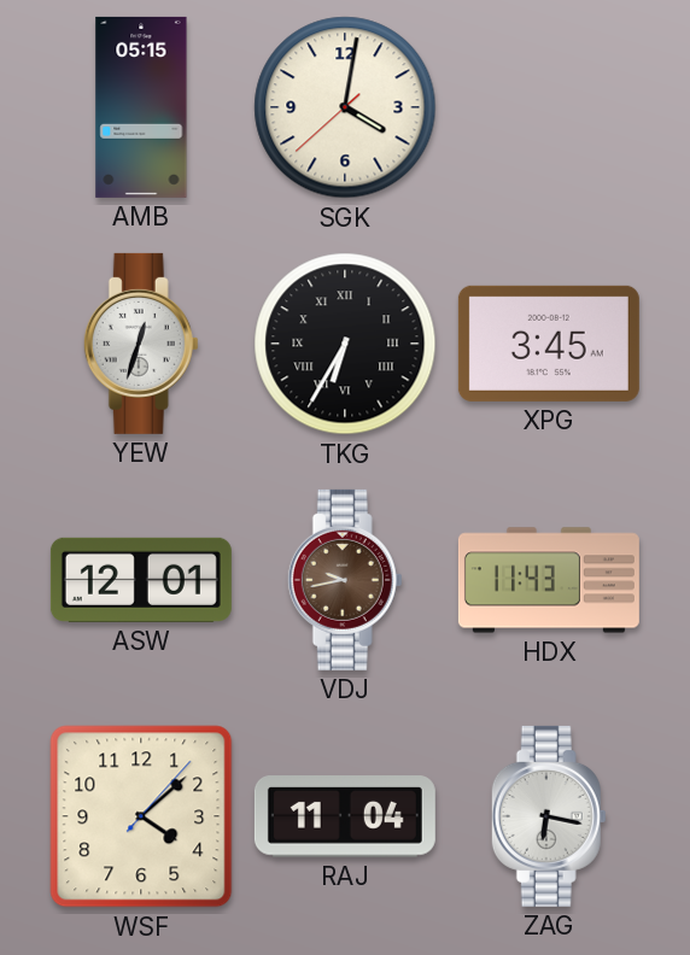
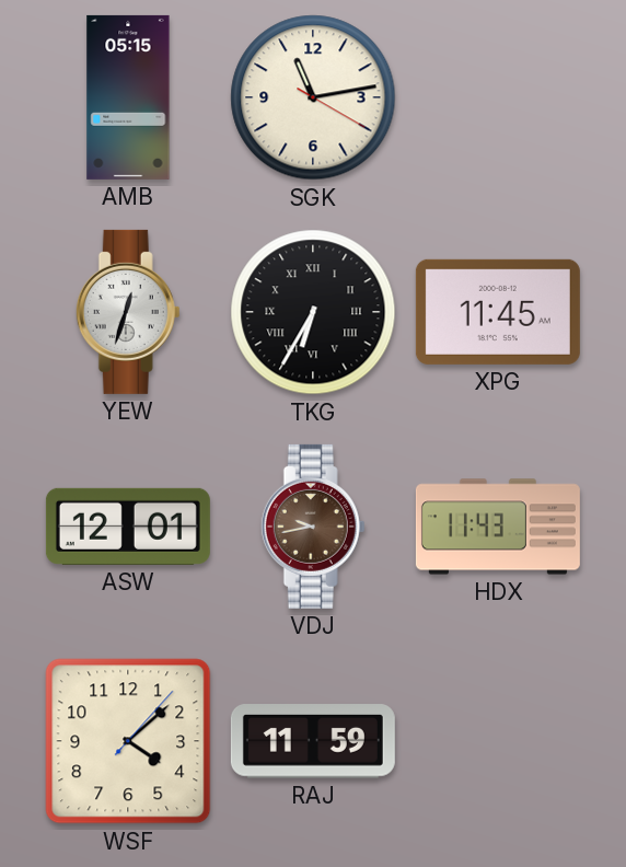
SGK: 4:01 -> 11:13 (313, 97)
XPG: 3:45 -> 11:45 (498, 312)
RAJ: 11:04 -> 11:59 (313, 741)
ZAG: 6:17 -> none (549, 816)
